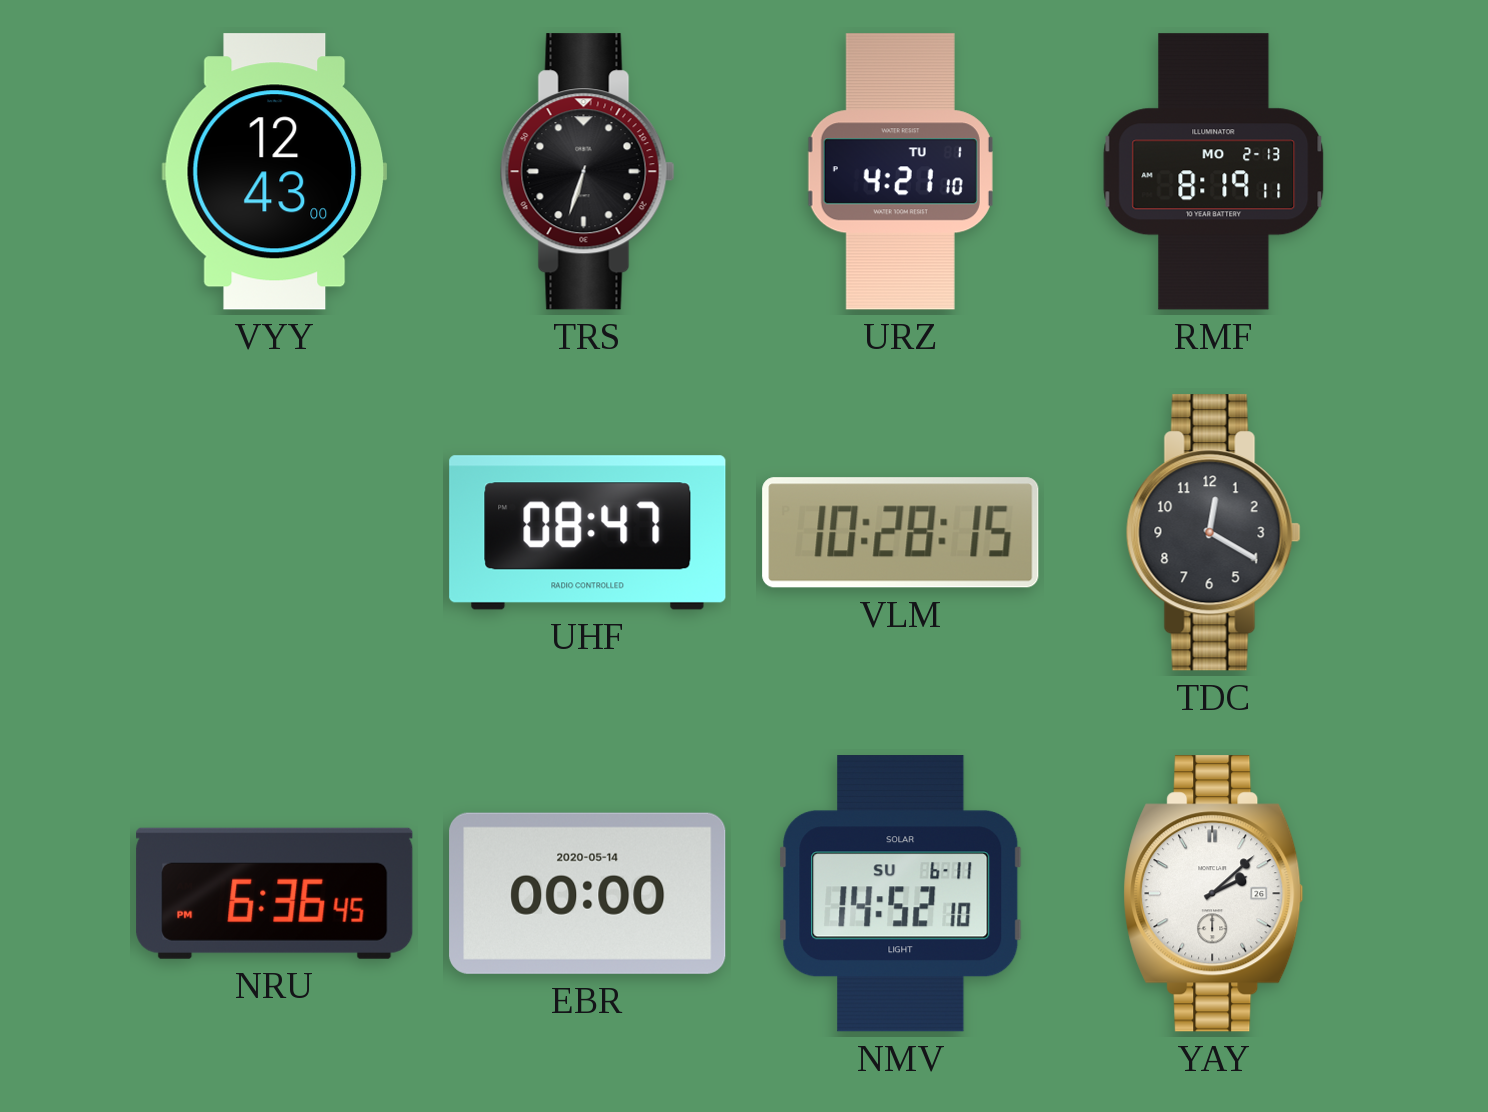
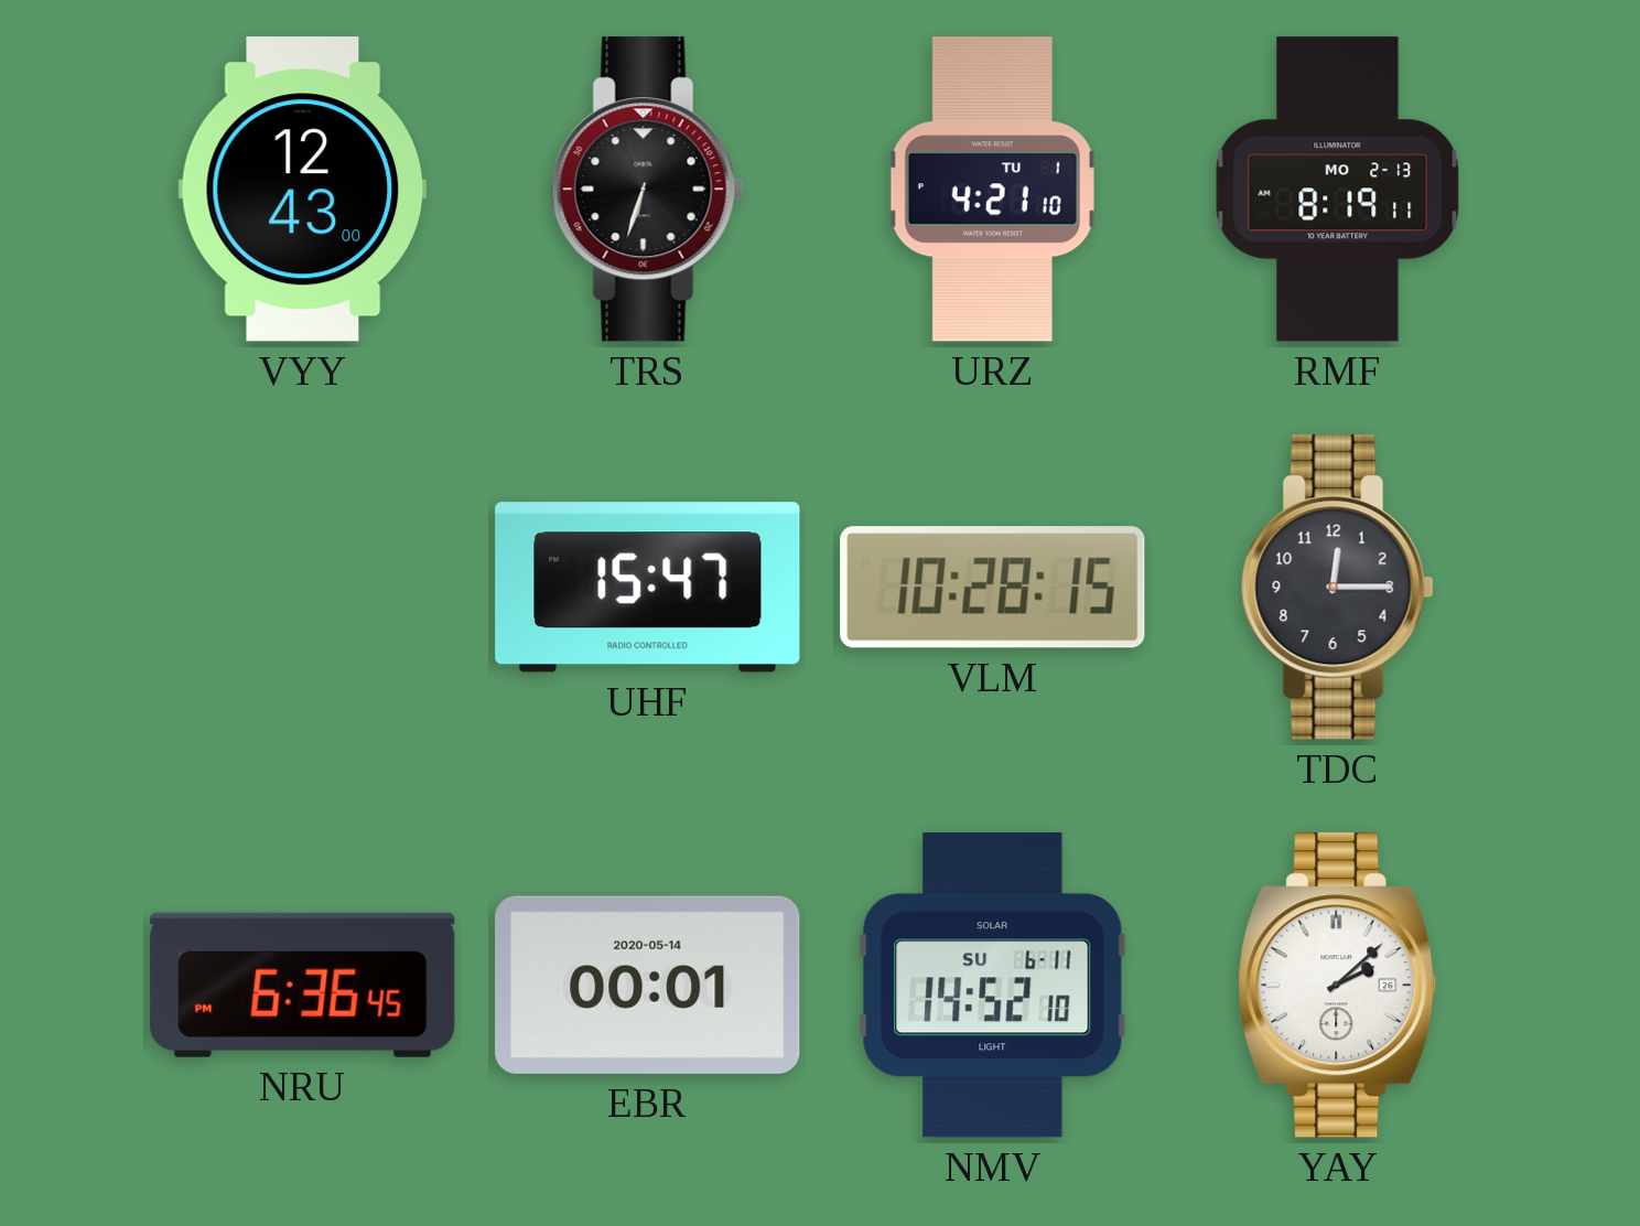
UHF: 08:47 -> 15:47 (648, 588)
TDC: 12:20 -> 12:15 (1337, 588)
EBR: 00:00 -> 00:01 (648, 985)
